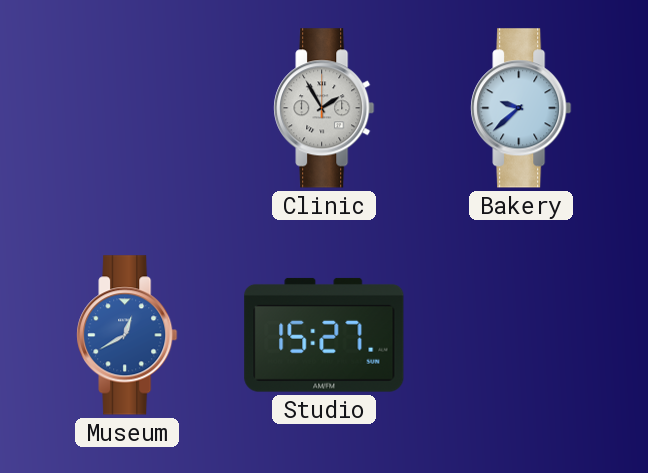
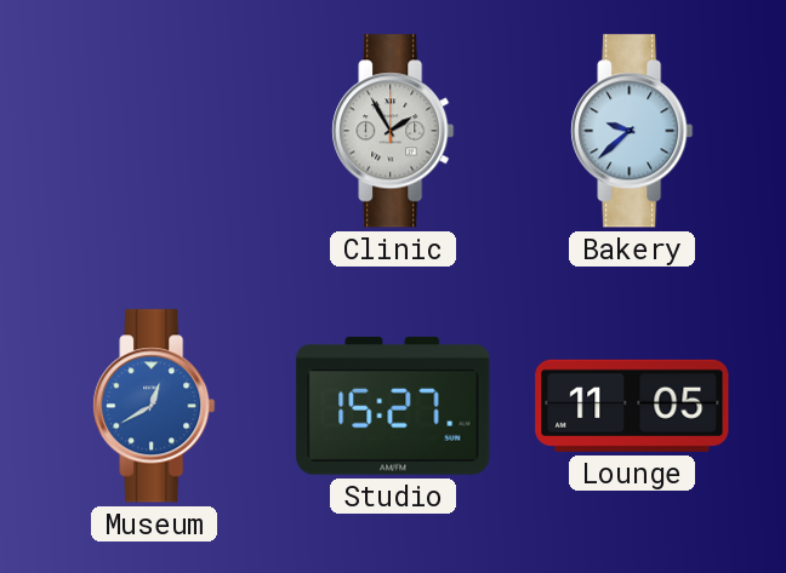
Lounge: none -> 11:05 (632, 406)
